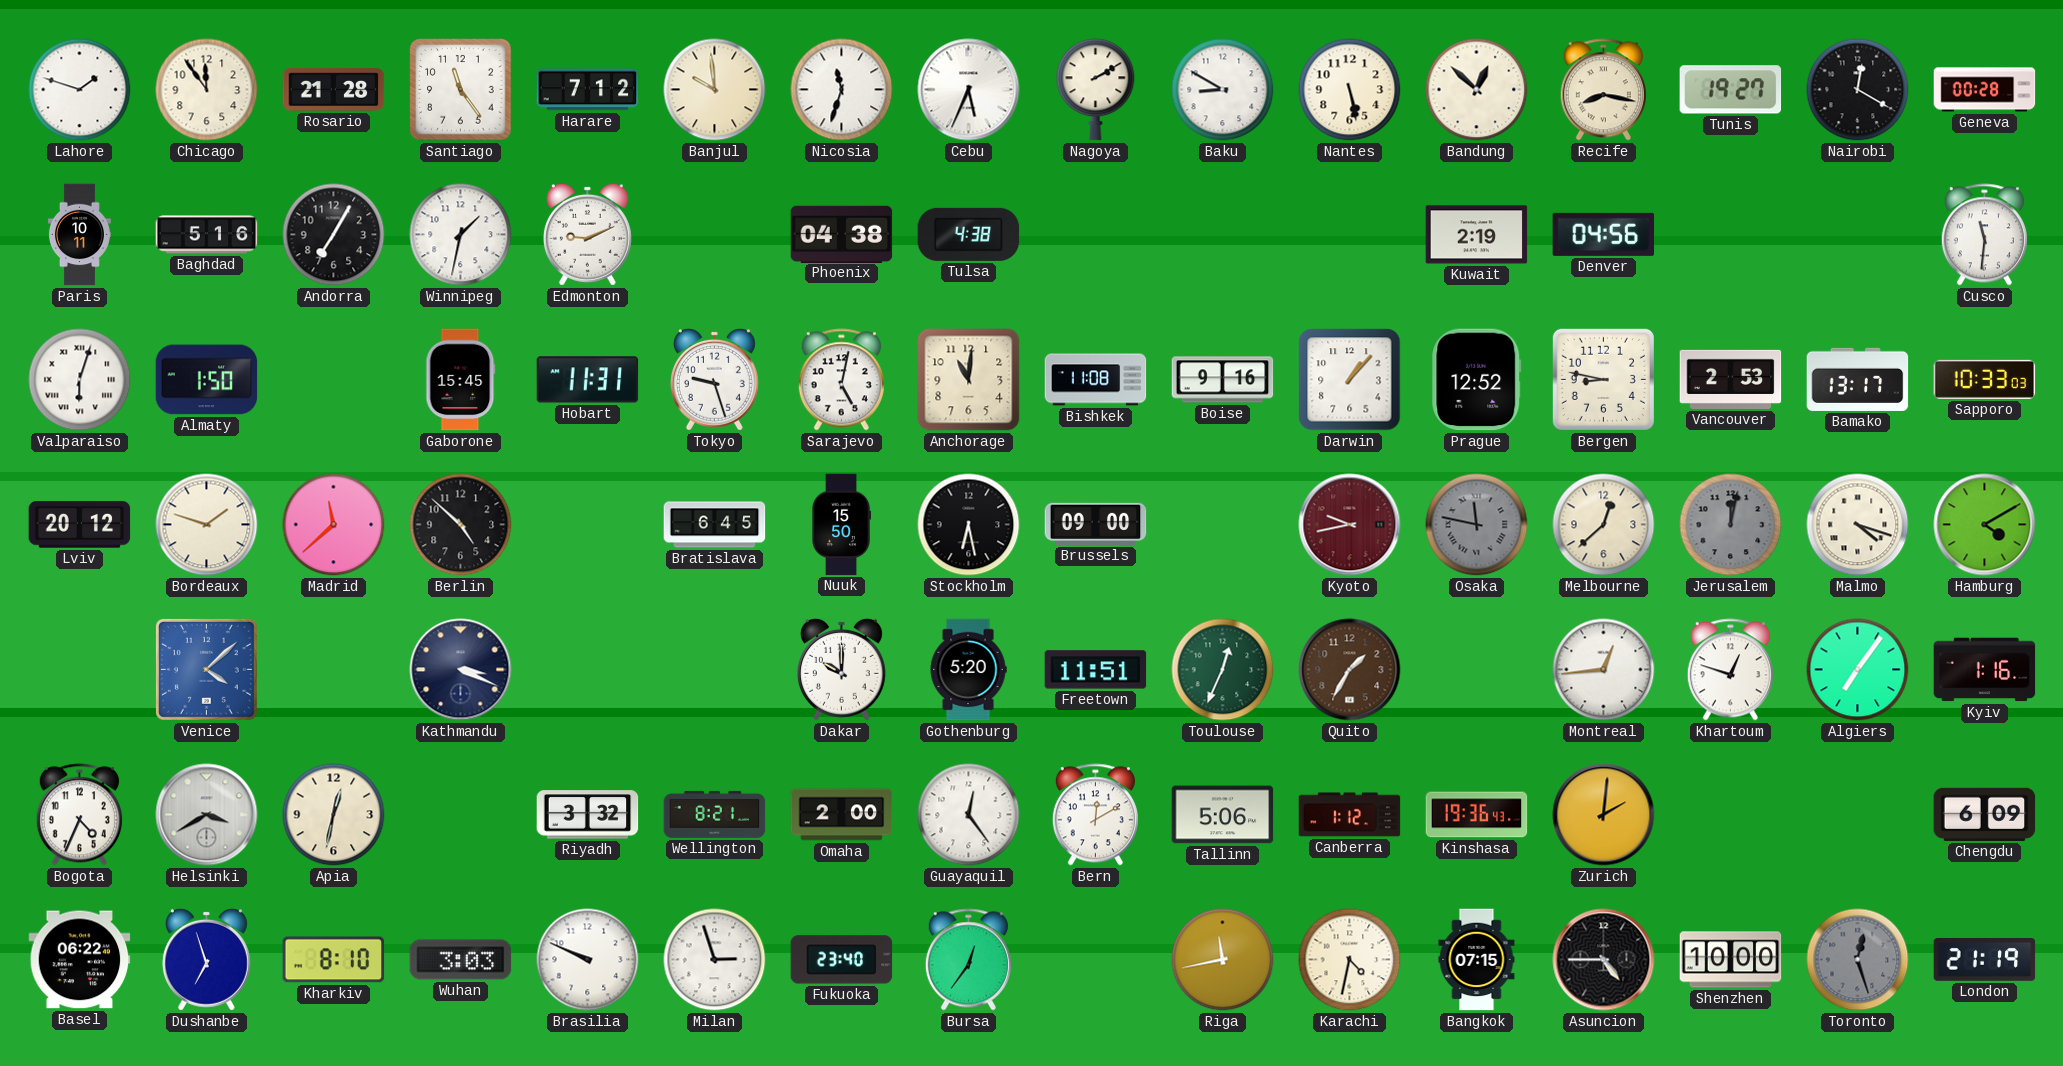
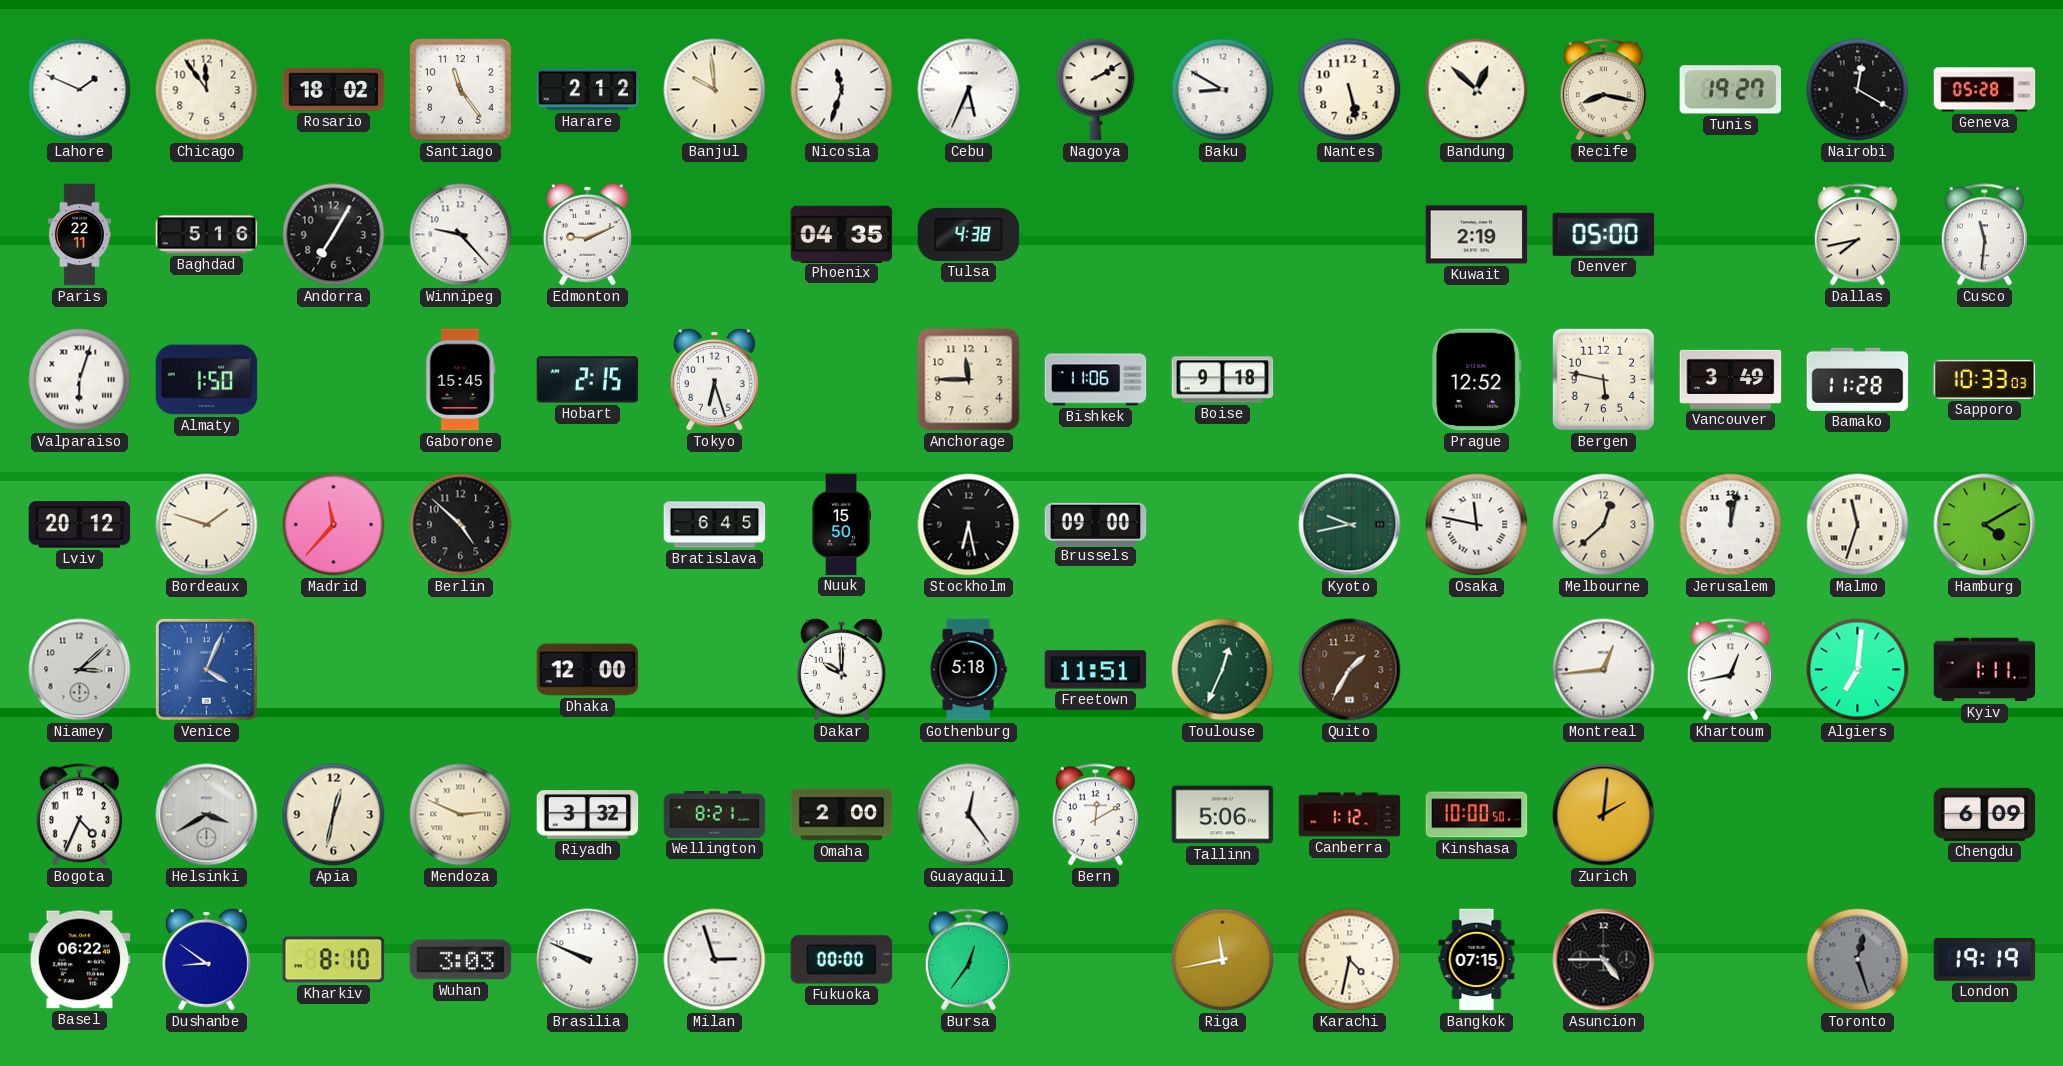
Lahore: 1:48 -> 1:49 (80, 90)
Rosario: 21:28 -> 18:02 (334, 90)
Harare: 7:12 -> 2:12 (588, 90)
Geneva: 00:28 -> 05:28 (1985, 90)
Paris: 10:11 -> 22:11 (79, 235)
Winnipeg: 1:32 -> 9:23 (461, 235)
Phoenix: 04:38 -> 04:35 (842, 234)
Denver: 04:56 -> 05:00 (1604, 234)
Dallas: none -> 7:43 (1857, 235)
Hobart: 11:31 -> 2:15 (588, 380)
Tokyo: 9:27 -> 6:27 (714, 379)
Sarajevo: 5:02 -> none (841, 380)
Anchorage: 11:01 -> 11:45 (969, 380)
Bishkek: 11:08 -> 11:06 (1096, 380)
Boise: 9:16 -> 9:18 (1223, 380)
Darwin: 1:07 -> none (1350, 380)
Bergen: 8:47 -> 5:47 (1603, 379)
Vancouver: 2:53 -> 3:49 (1731, 379)
Bamako: 13:17 -> 11:28 (1858, 379)
Madrid: 11:38 -> 11:37 (334, 525)
Kyoto dial: burgundy -> green (1350, 525)
Osaka dial: grey -> white (1477, 525)
Jerusalem dial: grey -> white (1731, 525)
Malmo: 4:18 -> 11:33 (1858, 525)
Niamey: none -> 3:08 (80, 670)
Venice: 4:08 -> 4:04 (206, 669)
Kathmandu: 3:19 -> none (461, 670)
Dhaka: none -> 12:00 (588, 670)
Gothenburg: 5:20 -> 5:18 (968, 670)
Khartoum: 12:48 -> 12:43 (1730, 670)
Algiers: 7:06 -> 7:01 (1858, 670)
Kyiv: 1:16 -> 1:11 (1985, 670)
Mendoza: none -> 2:49 (461, 815)
Kinshasa: 19:36 -> 10:00 (1477, 815)
Dushanbe: 6:57 -> 8:51 (206, 959)
Fukuoka: 23:40 -> 00:00 (842, 960)
Shenzhen: 10:00 -> none (1731, 960)
London: 21:19 -> 19:19 (1985, 960)
